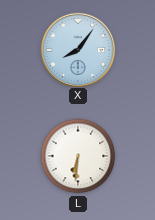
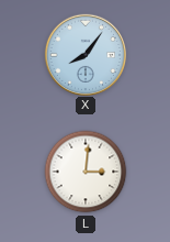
L: 6:31 -> 3:01 (86, 172)
